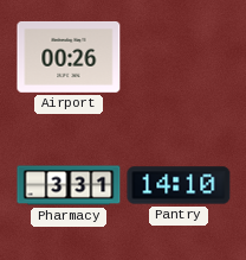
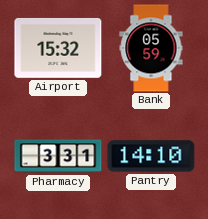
Airport: 00:26 -> 15:32 (58, 48)
Bank: none -> 05:59 (151, 48)
